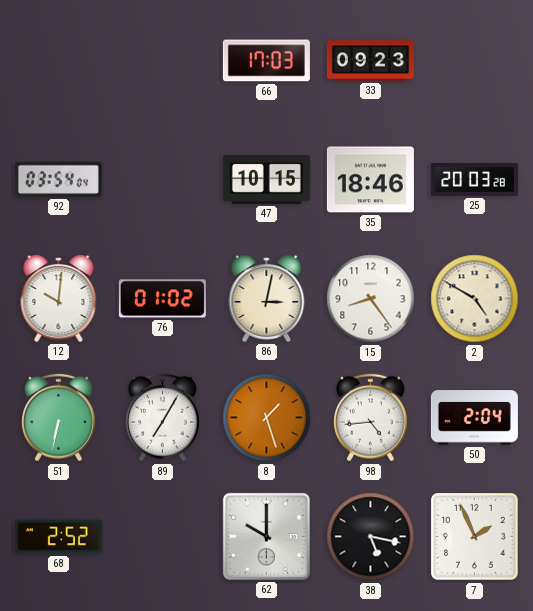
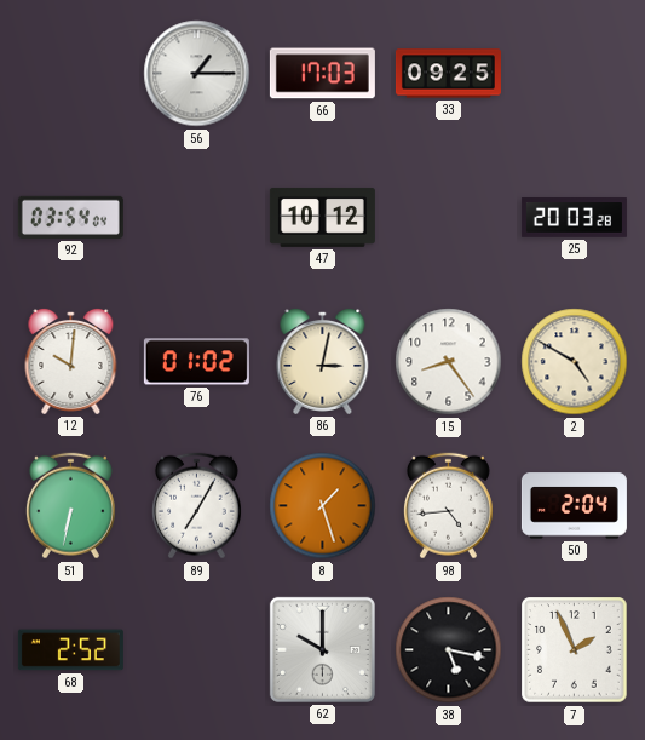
56: none -> 1:15 (197, 74)
33: 09:23 -> 09:25 (448, 74)
47: 10:15 -> 10:12 (322, 217)
35: 18:46 -> none (370, 180)
